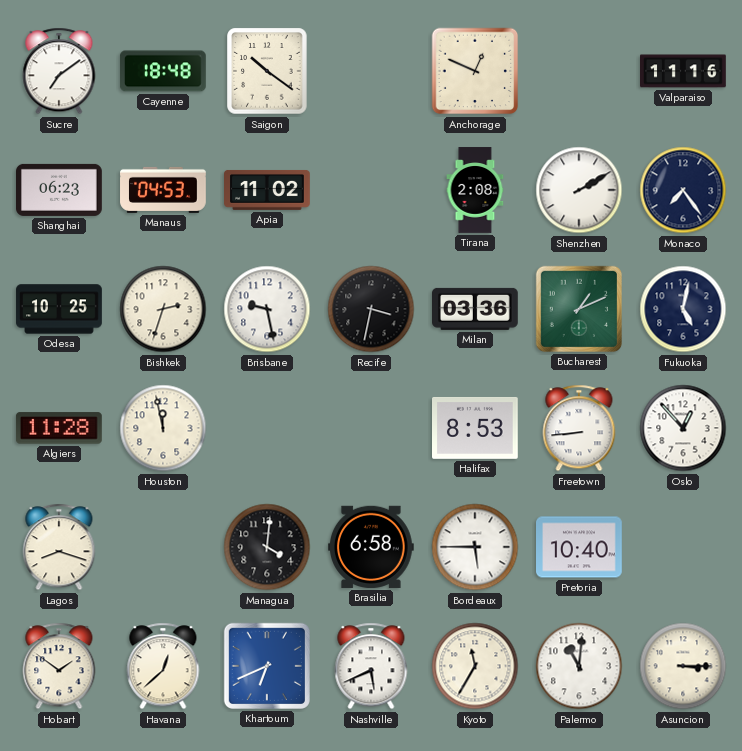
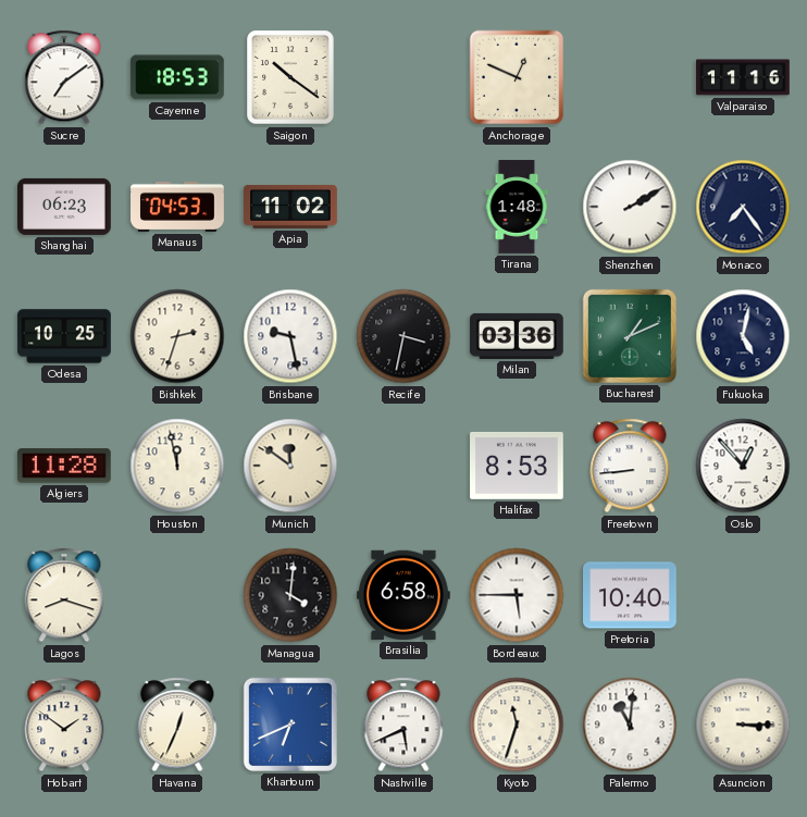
Cayenne: 18:48 -> 18:53 (178, 77)
Tirana: 2:08 -> 1:48 (517, 207)
Munich: none -> 11:51 (290, 466)
Havana: 12:38 -> 12:34 (177, 725)
Kyoto: 11:35 -> 11:33 (517, 725)
